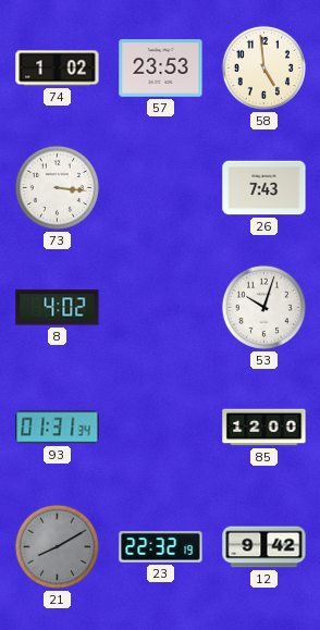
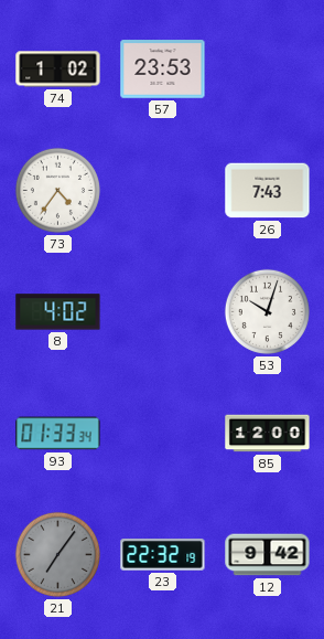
58: 4:59 -> none (263, 67)
73: 3:16 -> 4:36 (57, 190)
93: 01:31 -> 01:33 (58, 434)
21: 8:10 -> 7:06 (57, 554)
